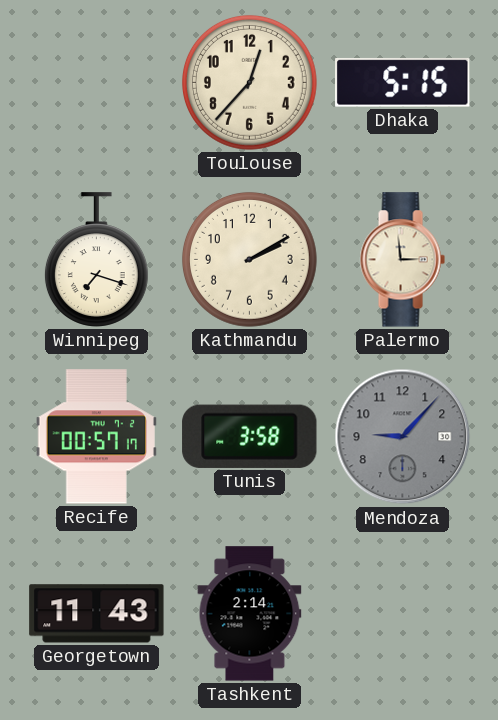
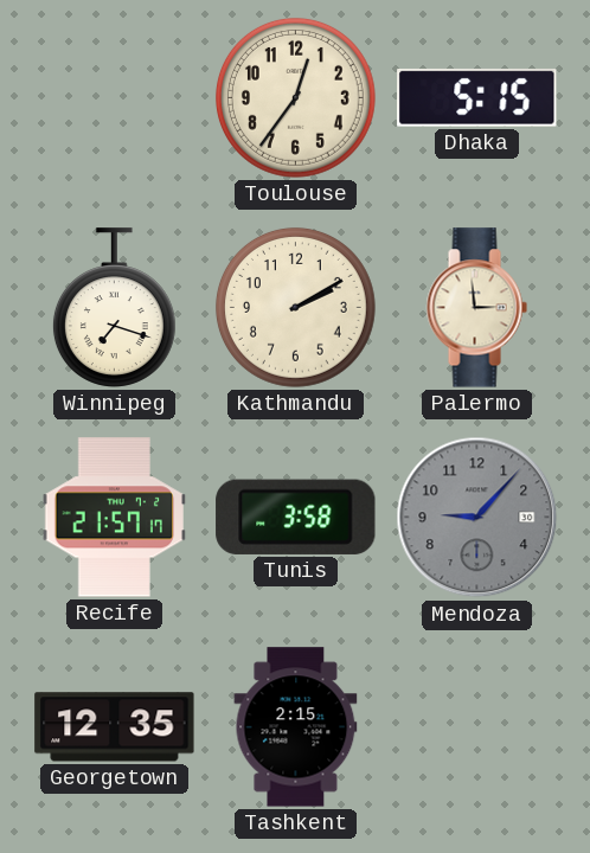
Toulouse: 12:37 -> 12:36 (295, 97)
Recife: 00:57 -> 21:57 (114, 518)
Georgetown: 11:43 -> 12:35 (115, 727)
Tashkent: 2:14 -> 2:15 (296, 727)
